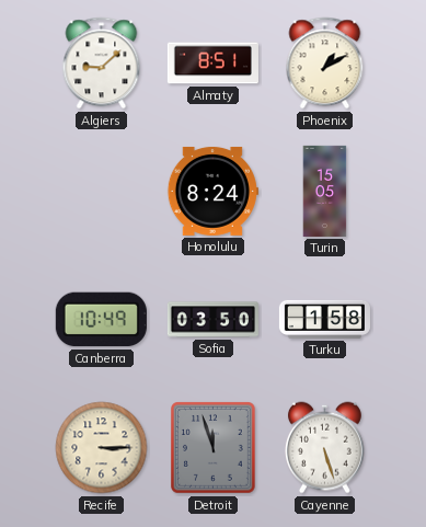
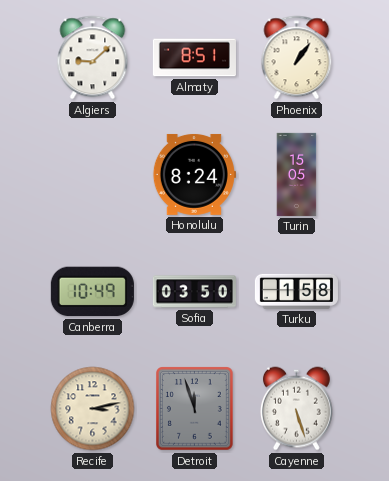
Phoenix: 1:10 -> 1:06 (297, 58)
Recife: 3:15 -> 3:13 (93, 409)
